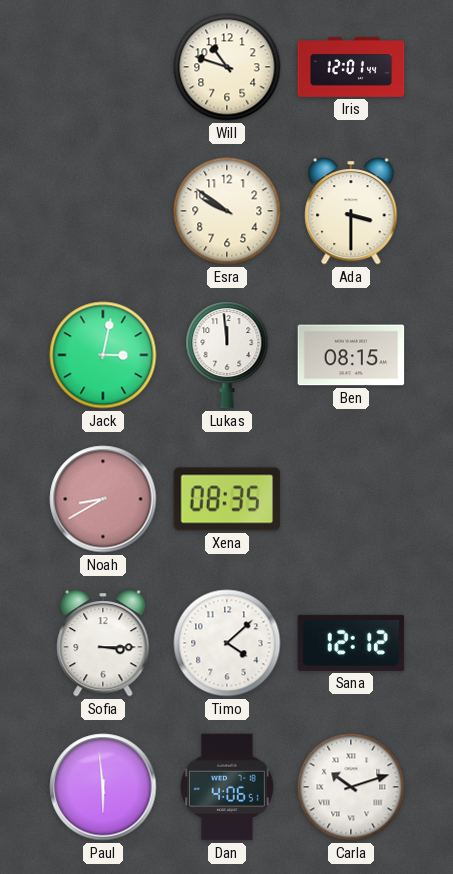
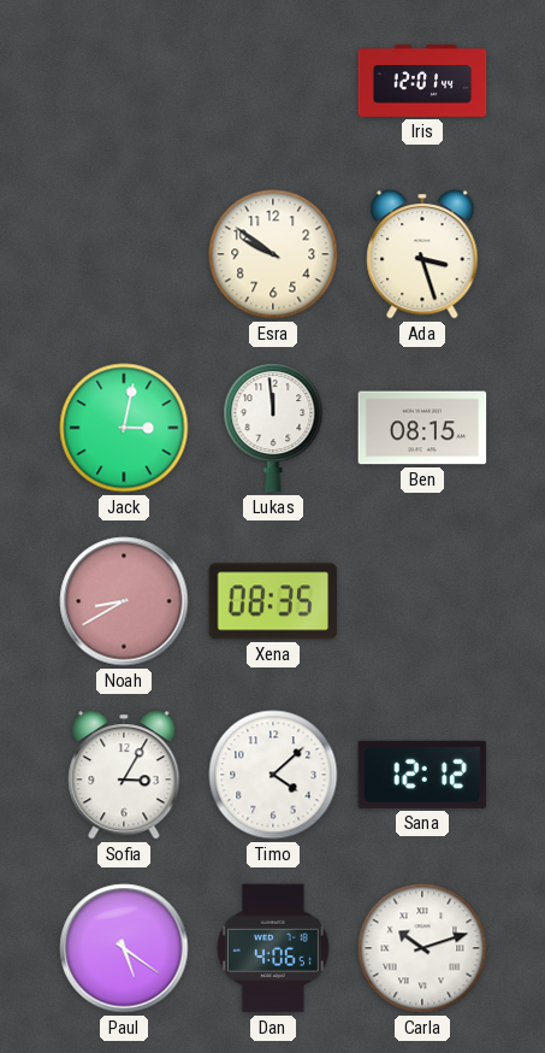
Will: 10:48 -> none (227, 67)
Ada: 3:30 -> 3:27 (422, 255)
Sofia: 3:15 -> 3:05 (124, 776)
Paul: 5:59 -> 5:21 (124, 948)
